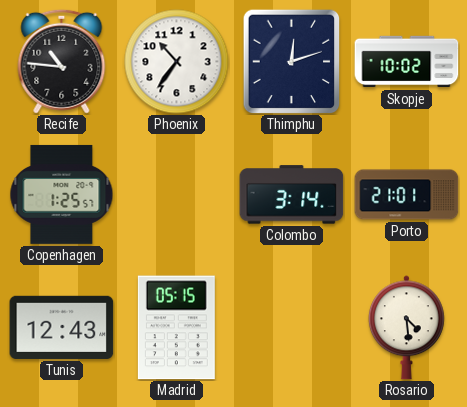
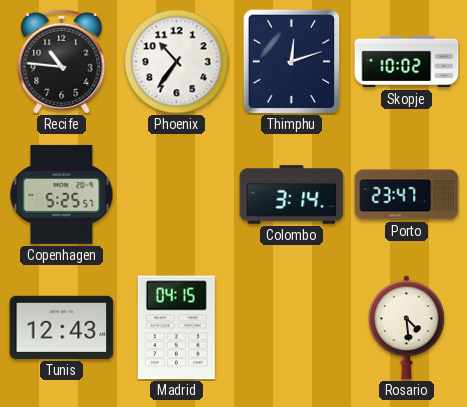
Copenhagen: 1:25 -> 5:25 (62, 194)
Porto: 21:01 -> 23:47 (407, 195)
Madrid: 05:15 -> 04:15 (176, 328)
